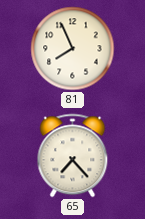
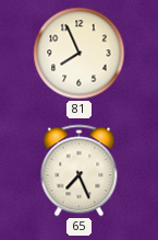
65: 7:23 -> 7:26 (80, 171)
